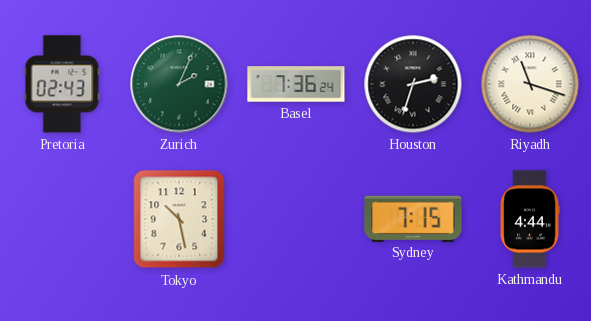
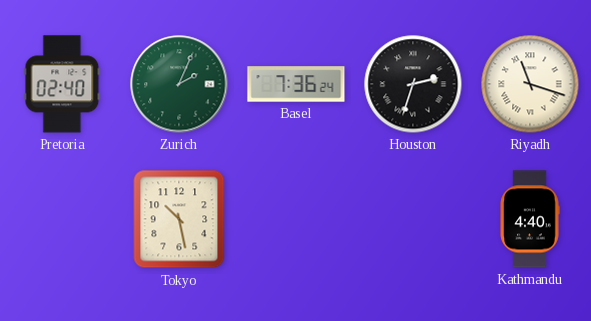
Pretoria: 02:43 -> 02:40 (62, 84)
Sydney: 7:15 -> none (413, 218)
Kathmandu: 4:44 -> 4:40 (530, 219)
